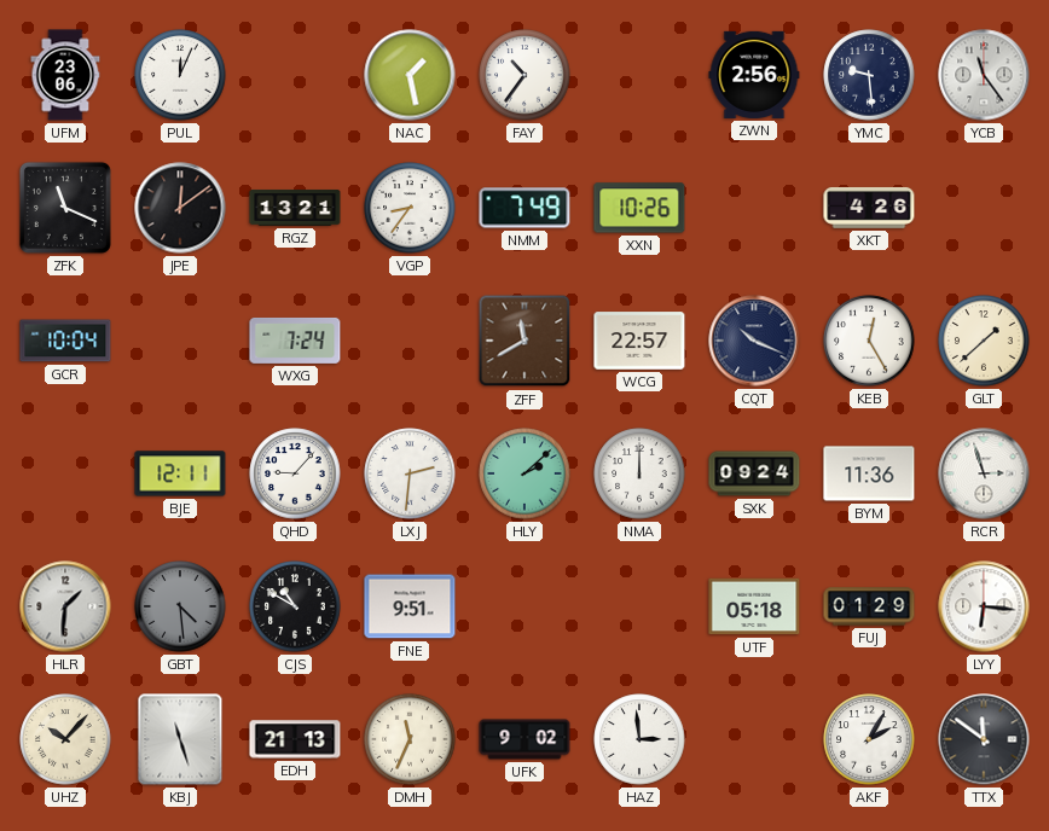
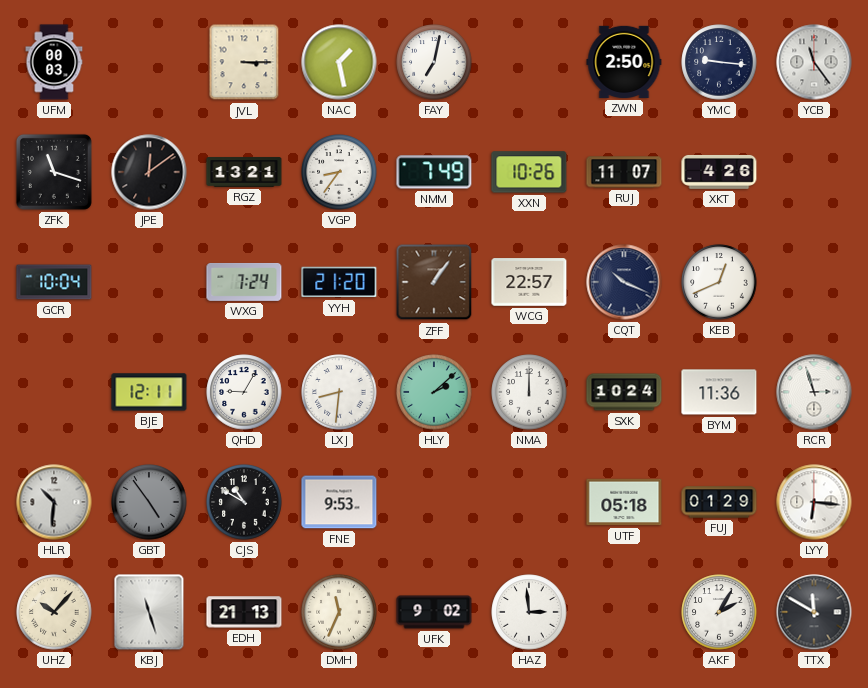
UFM: 23:06 -> 00:03 (54, 62)
PUL: 12:04 -> none (180, 75)
JVL: none -> 3:15 (244, 62)
FAY: 10:36 -> 7:02 (434, 62)
ZWN: 2:56 -> 2:50 (624, 62)
YMC: 9:29 -> 9:16 (719, 62)
ZFK: 11:19 -> 11:18 (54, 172)
RUJ: none -> 11:07 (624, 172)
YYH: none -> 21:20 (339, 282)
ZFF: 11:40 -> 1:06 (434, 282)
KEB: 12:25 -> 12:41 (719, 282)
GLT: 1:38 -> none (984, 341)
QHD: 9:07 -> 9:05 (244, 392)
LXJ: 2:31 -> 8:31 (339, 392)
SXK: 09:24 -> 10:24 (624, 392)
HLR: 1:31 -> 10:31 (54, 502)
GBT: 4:29 -> 4:54 (149, 502)
FNE: 9:51 -> 9:53 (339, 502)
TTX: 11:51 -> 11:50 (814, 612)
